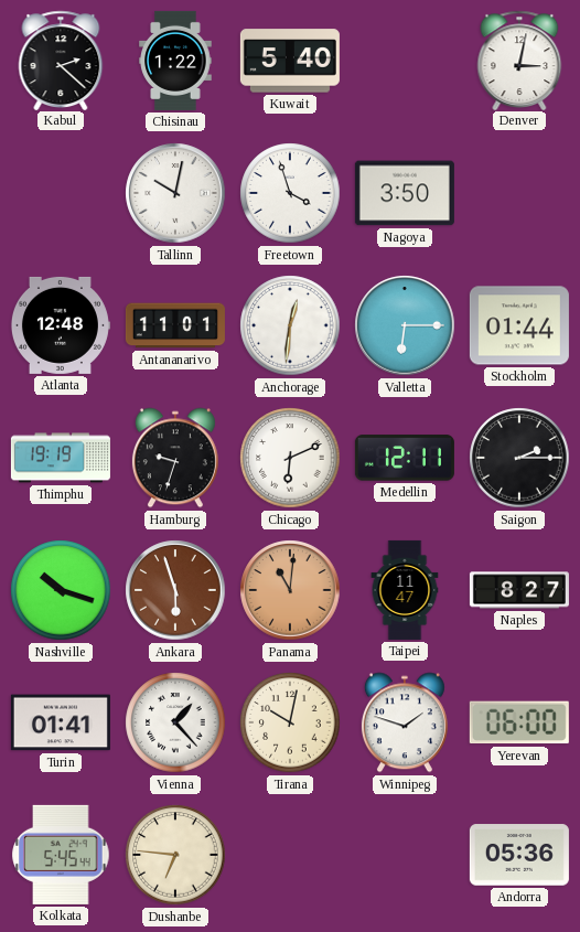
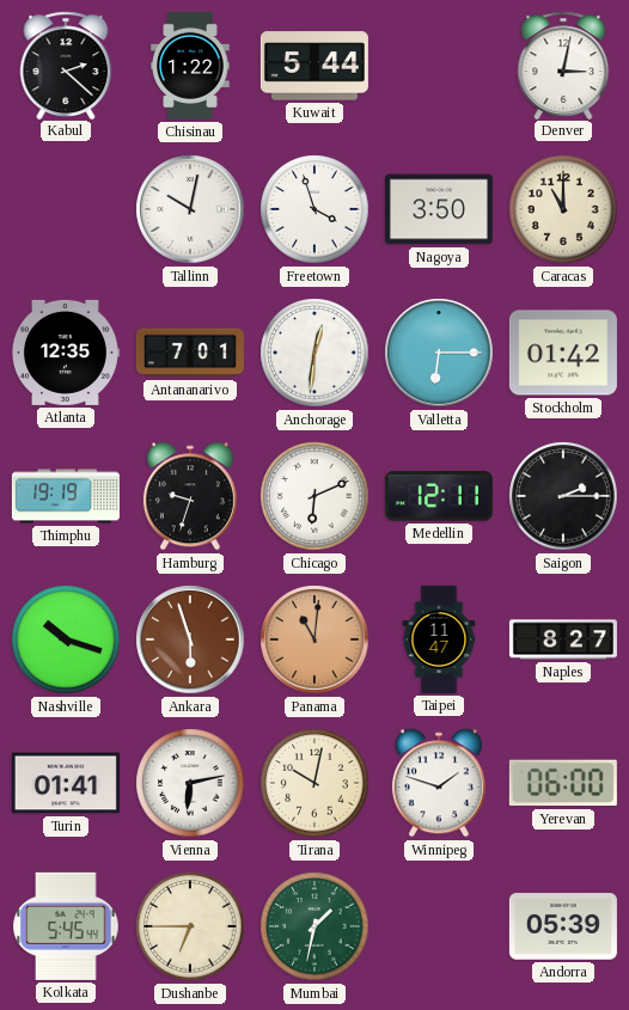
Kuwait: 5:40 -> 5:44 (314, 66)
Caracas: none -> 11:00 (563, 209)
Atlanta: 12:48 -> 12:35 (65, 353)
Antananarivo: 11:01 -> 7:01 (190, 353)
Stockholm: 01:44 -> 01:42 (563, 353)
Vienna: 1:23 -> 6:13 (190, 783)
Dushanbe: 6:46 -> 6:45 (190, 926)
Mumbai: none -> 1:32 (314, 926)
Andorra: 05:36 -> 05:39 (563, 926)
